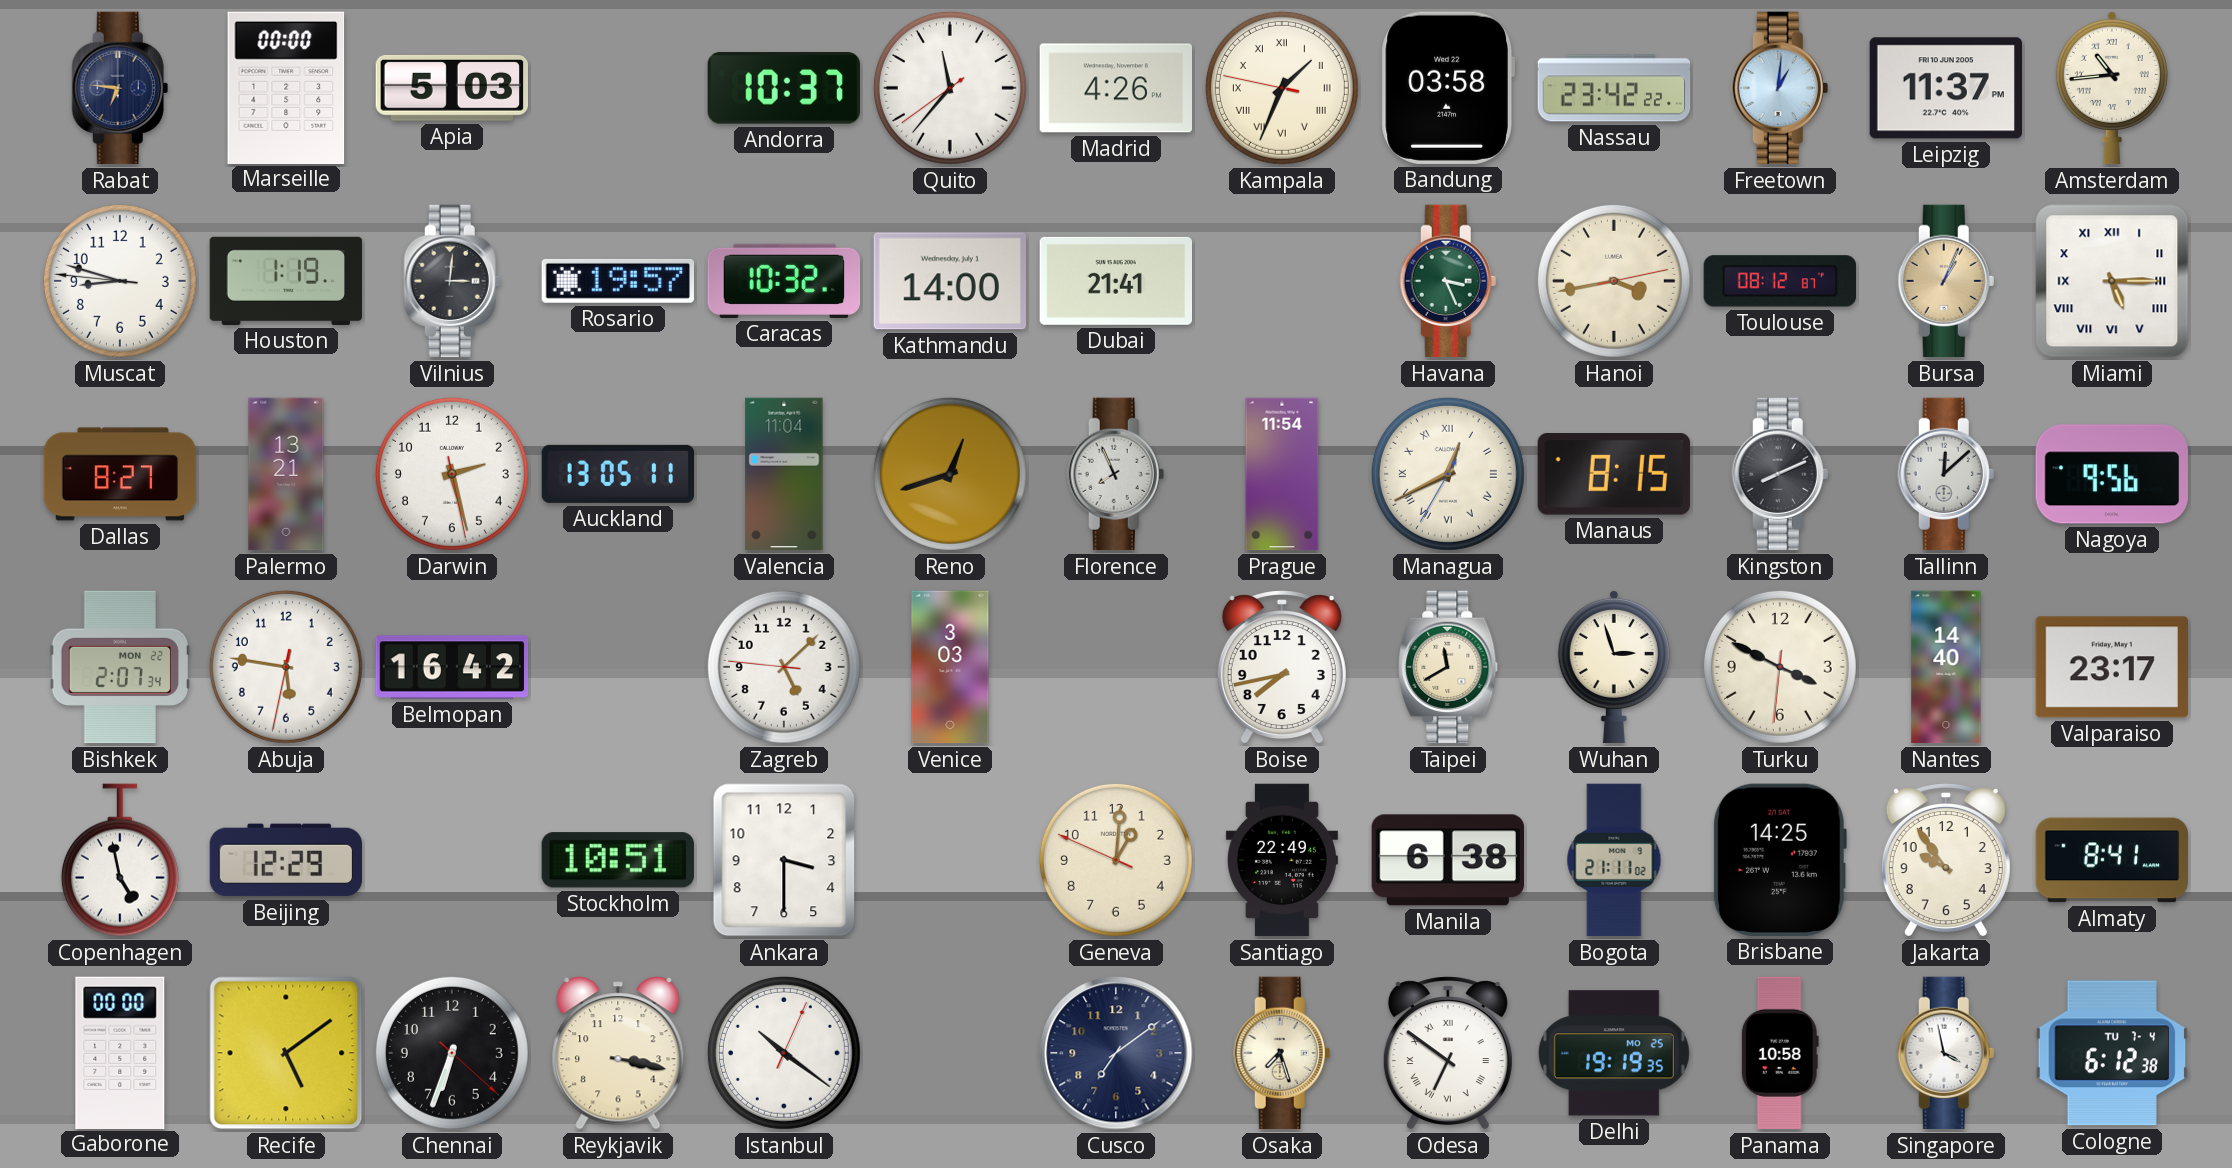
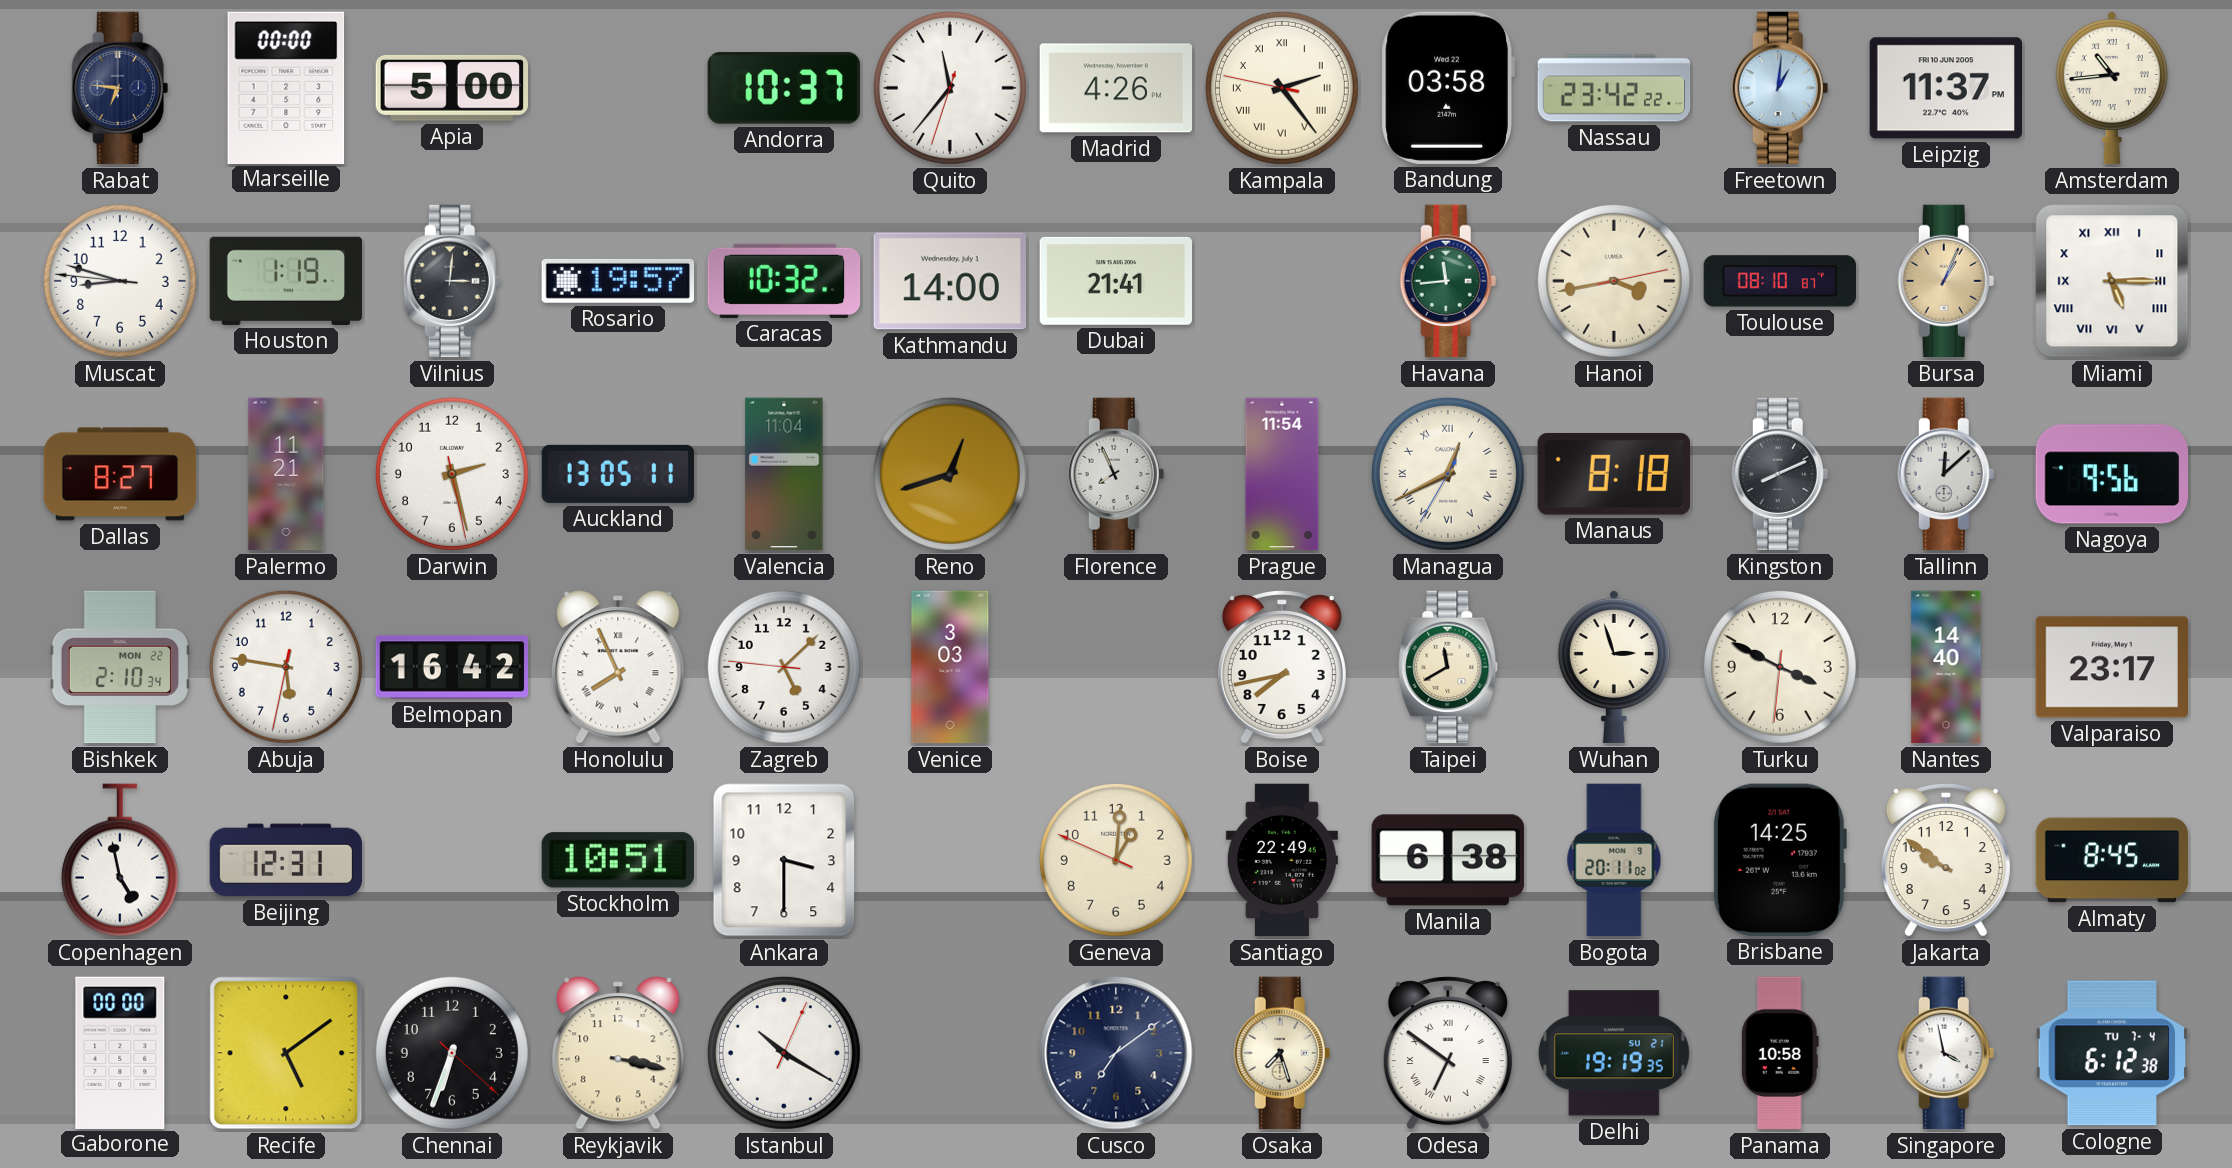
Apia: 5:03 -> 5:00 (451, 88)
Quito: 11:36:39 -> 11:36:33 (950, 88)
Kampala: 1:33 -> 2:23 (1282, 88)
Havana: 3:26 -> 11:44 (1448, 281)
Toulouse: 08:12 -> 08:10 (1780, 281)
Palermo: 13:21 -> 11:21 (286, 474)
Manaus: 8:15 -> 8:18 (1614, 475)
Bishkek: 2:07 -> 2:10 (119, 667)
Honolulu: none -> 7:56 (618, 667)
Beijing: 12:29 -> 12:31 (286, 860)
Bogota: 21:11 -> 20:11 (1614, 860)
Jakarta: 9:54 -> 9:51 (1946, 861)
Almaty: 8:41 -> 8:45 (2112, 860)
Istanbul: 10:21 -> 10:20 (784, 1053)
Delhi date: MO 25 -> SU 21 (1614, 1053)
